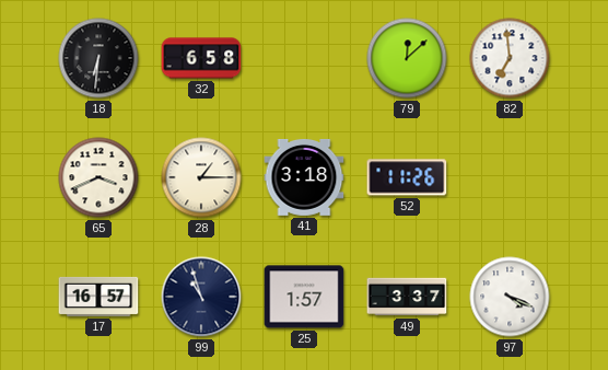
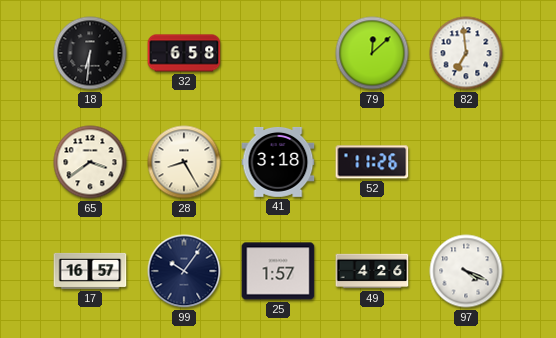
65: 3:41 -> 3:39 (90, 162)
28: 1:15 -> 8:25 (184, 162)
99: 10:57 -> 10:06 (184, 271)
49: 3:37 -> 4:26 (372, 271)
